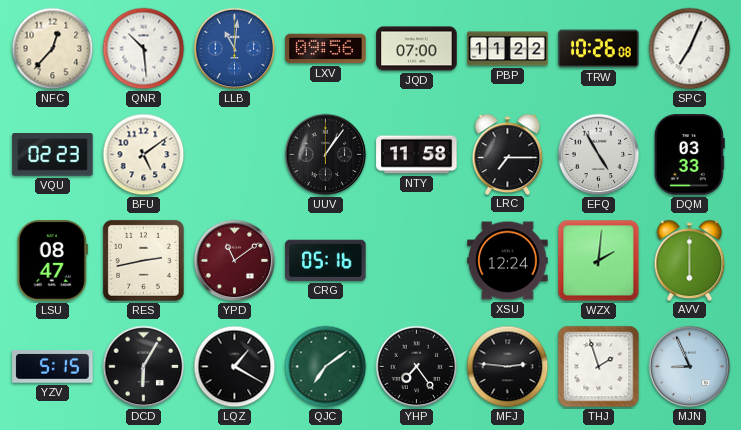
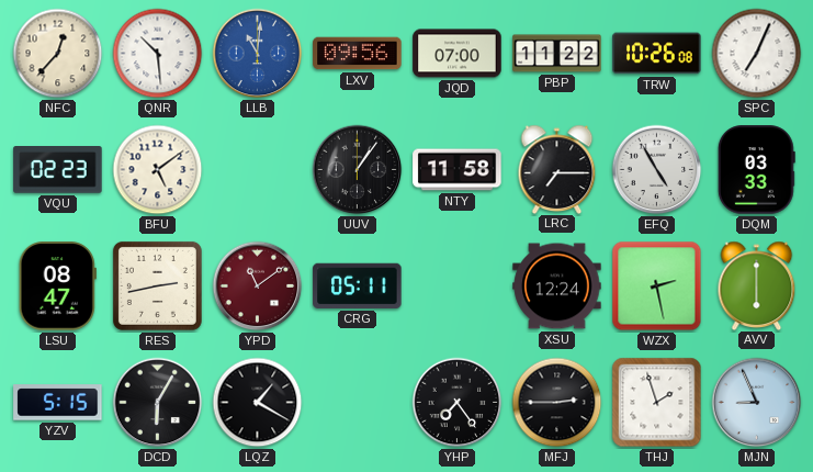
CRG: 05:16 -> 05:11 (358, 285)
WZX: 2:01 -> 2:28 (657, 286)
QJC: 7:09 -> none (326, 367)
MFJ: 2:46 -> 2:45 (557, 403)
